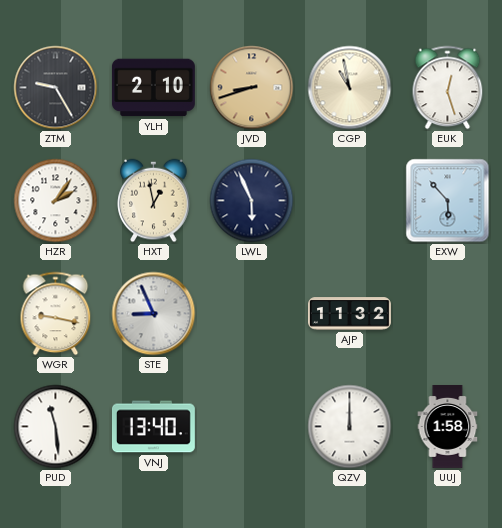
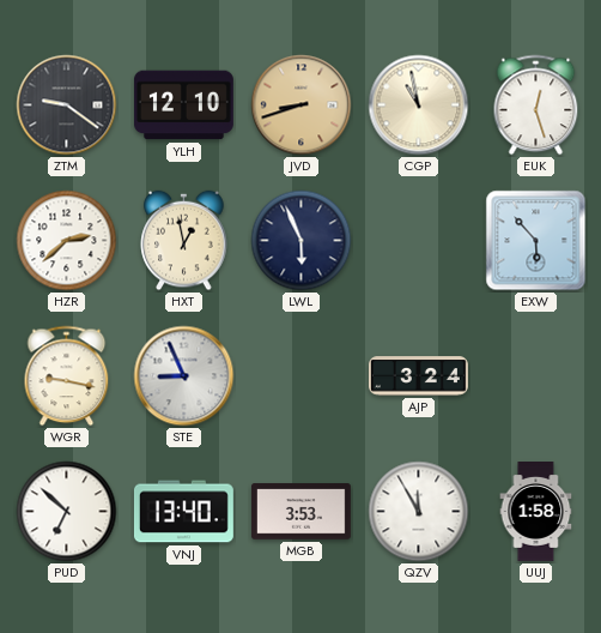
ZTM: 9:25 -> 9:21 (67, 106)
YLH: 2:10 -> 12:10 (183, 106)
HZR: 2:06 -> 2:38 (67, 241)
AJP: 11:32 -> 3:24 (419, 376)
PUD: 11:29 -> 6:52 (67, 512)
MGB: none -> 3:53 (300, 512)
QZV: 12:00 -> 11:55 (419, 512)
